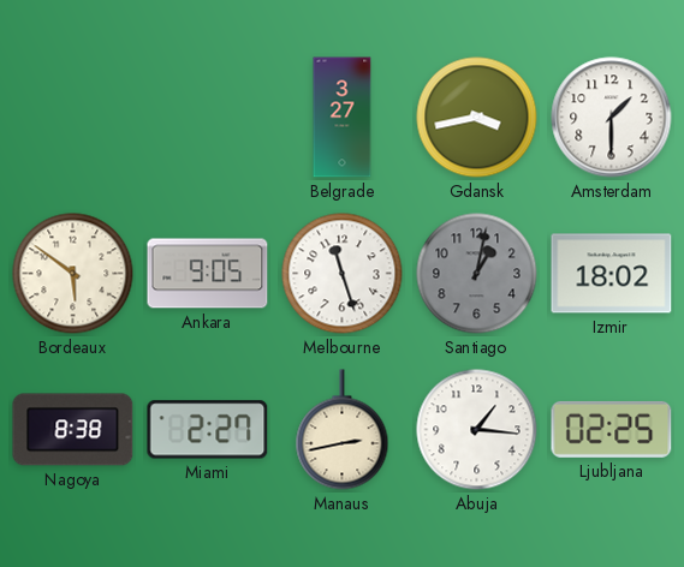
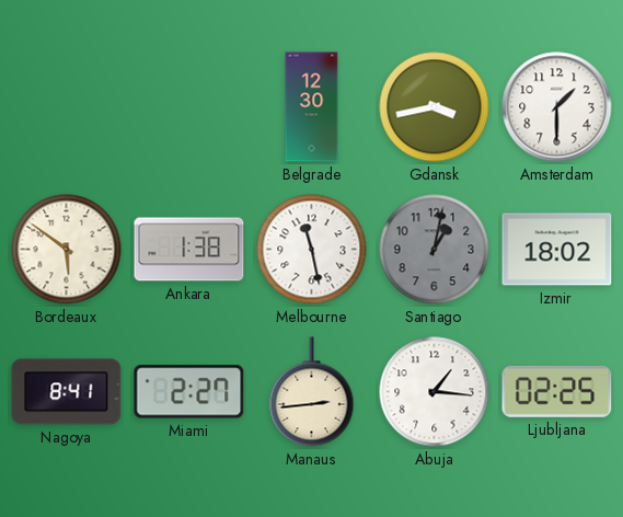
Belgrade: 3:27 -> 12:30 (312, 107)
Ankara: 9:05 -> 1:38 (189, 250)
Melbourne: 11:27 -> 11:28 (312, 250)
Nagoya: 8:38 -> 8:41 (67, 392)
Manaus: 2:43 -> 2:44 (312, 392)
